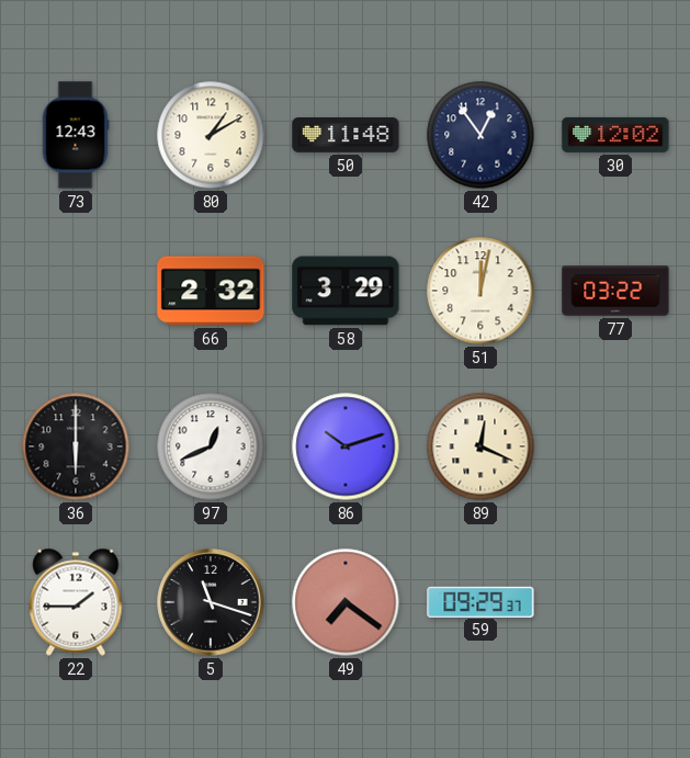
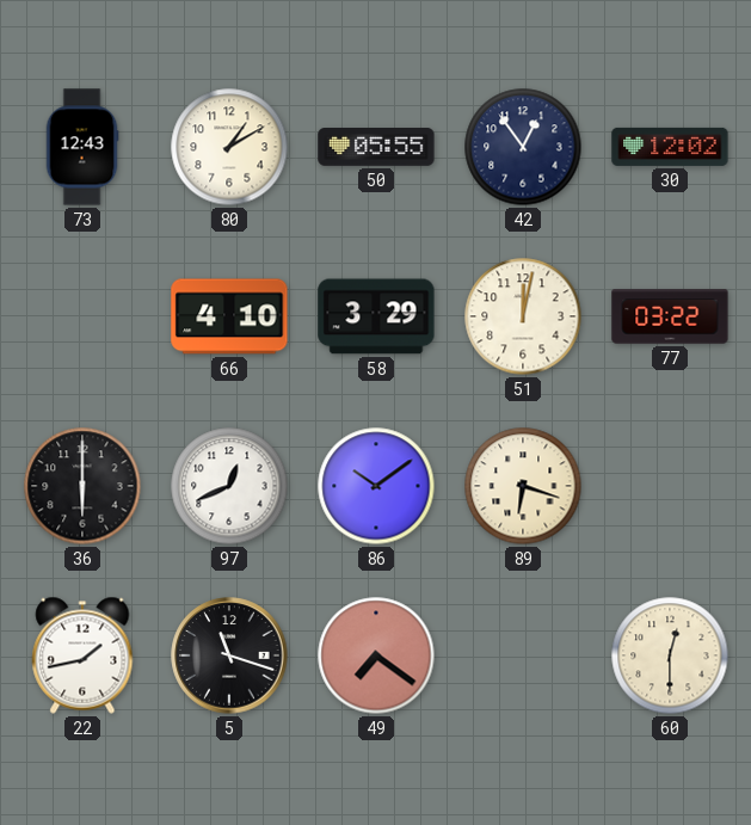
50: 11:48 -> 05:55 (376, 148)
66: 2:32 -> 4:10 (229, 316)
86: 10:12 -> 10:09 (376, 486)
89: 12:19 -> 6:18 (523, 486)
22: 1:45 -> 1:43 (82, 655)
59: 09:29 -> none (480, 601)
60: none -> 12:30 (670, 655)
